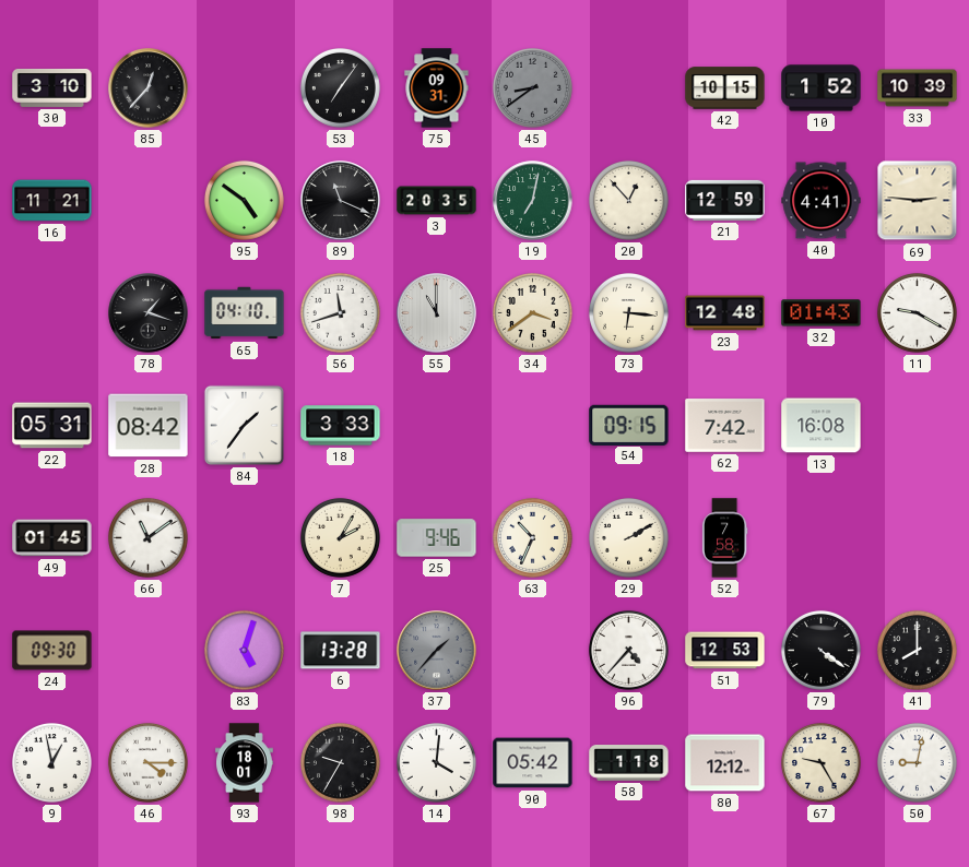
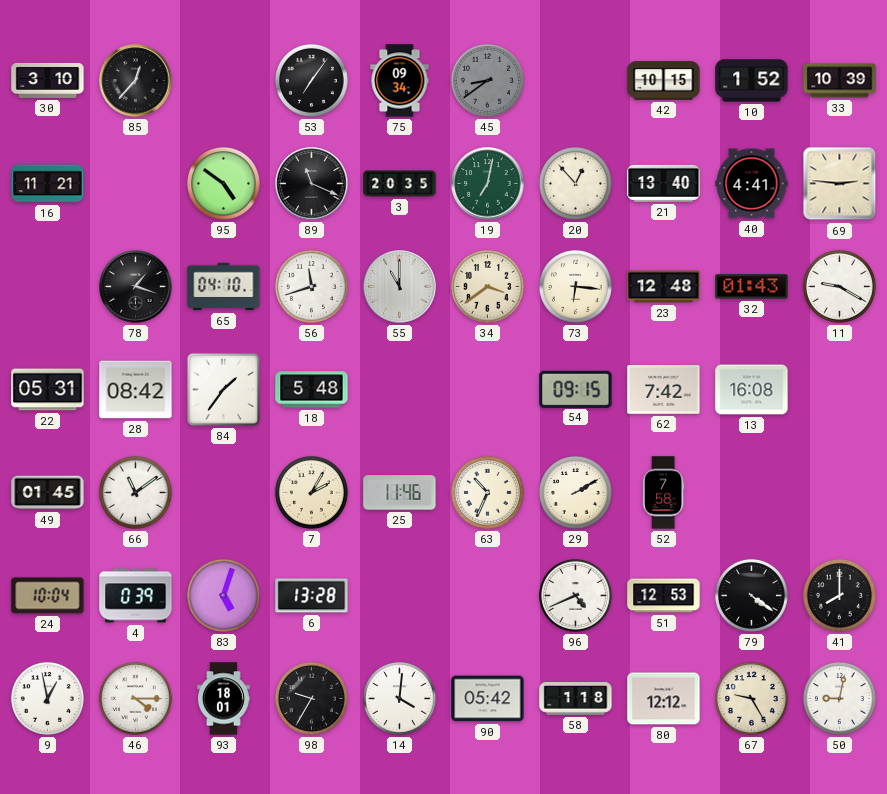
75: 09:31 -> 09:34 (400, 81)
21: 12:59 -> 13:40 (664, 183)
18: 3:33 -> 5:48 (312, 390)
25: 9:46 -> 11:46 (400, 493)
24: 09:30 -> 10:04 (48, 596)
4: none -> 0:39 (136, 596)
37: 1:37 -> none (437, 651)
96: 4:37 -> 4:41 (575, 595)
